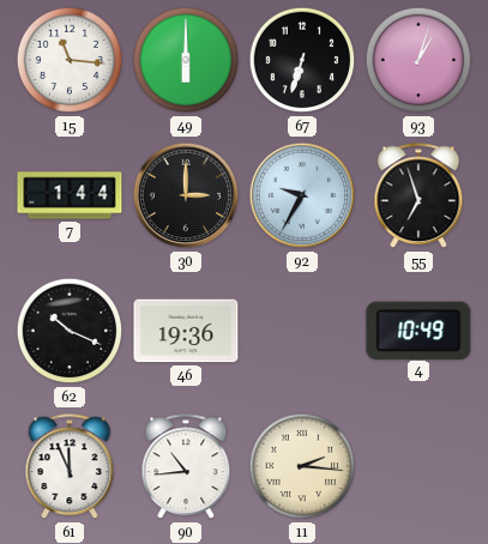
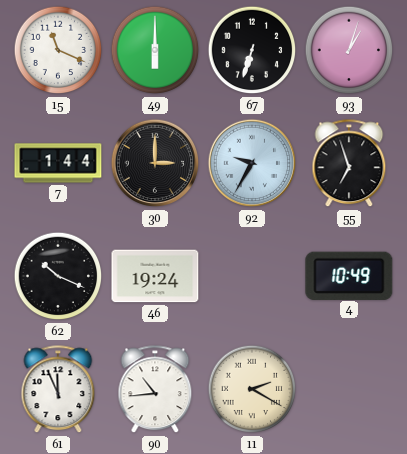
15: 11:16 -> 11:19 (58, 50)
46: 19:36 -> 19:24 (155, 276)
11: 2:16 -> 2:20 (252, 389)
